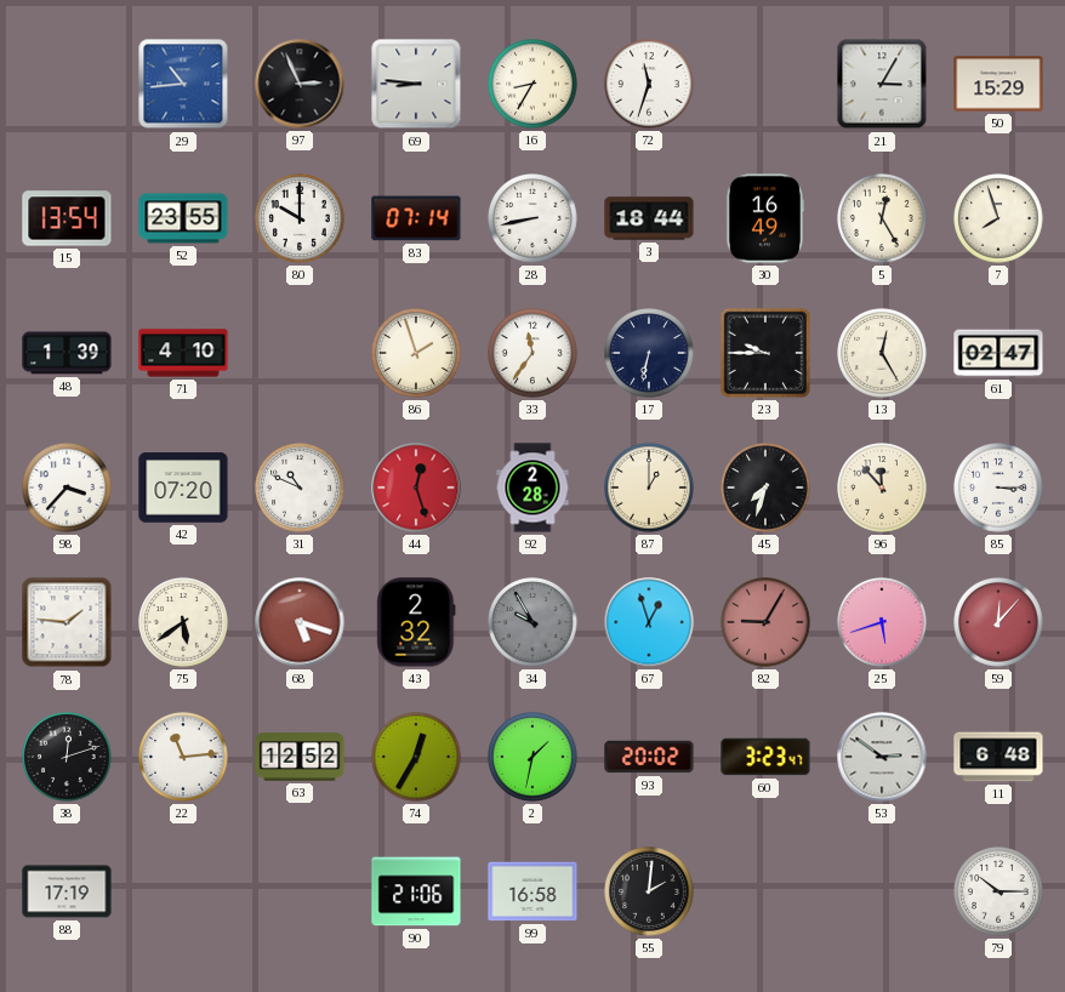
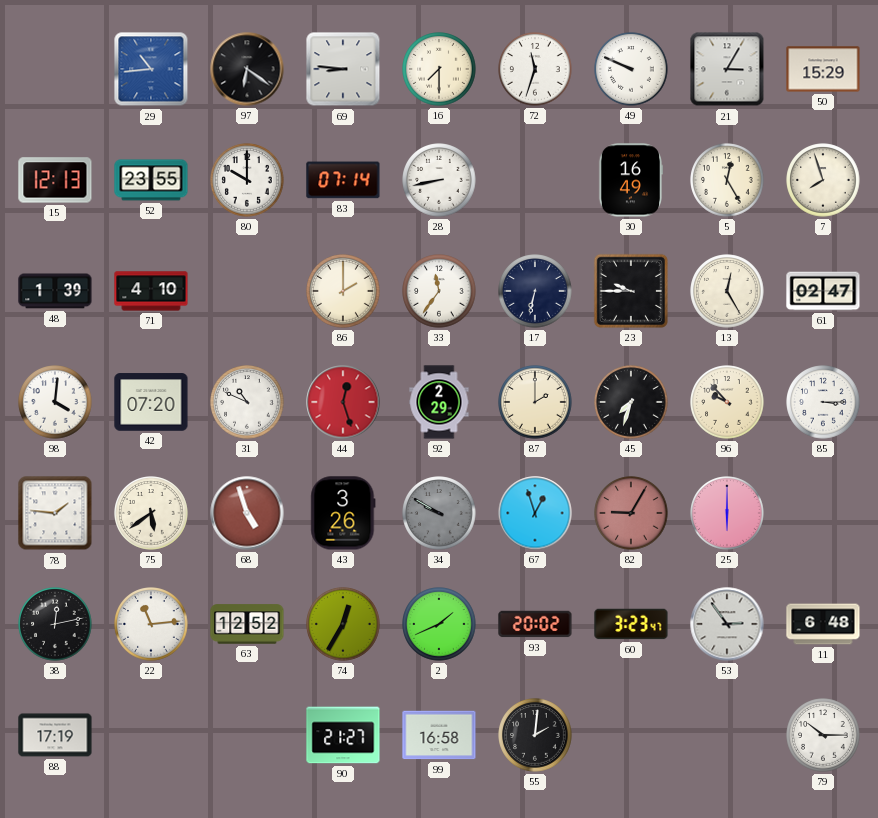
97: 2:56 -> 6:21 (247, 69)
16: 8:35 -> 7:30 (439, 69)
49: none -> 9:49 (631, 69)
15: 13:54 -> 12:13 (55, 180)
3: 18:44 -> none (649, 218)
86: 1:57 -> 2:00 (343, 291)
98: 3:37 -> 4:01 (55, 402)
92: 2:28 -> 2:29 (439, 402)
87: 1:00 -> 2:00 (535, 402)
96: 11:53 -> 9:53 (727, 402)
68: 5:18 -> 4:57 (247, 513)
43: 2:32 -> 3:26 (343, 513)
34: 9:55 -> 9:50 (439, 513)
25: 5:42 -> 6:00 (727, 513)
59: 12:07 -> none (998, 622)
38: 12:12 -> 12:13 (55, 624)
2: 1:32 -> 1:41 (439, 624)
53: 2:51 -> 2:54 (727, 624)
90: 21:06 -> 21:27 (343, 735)
